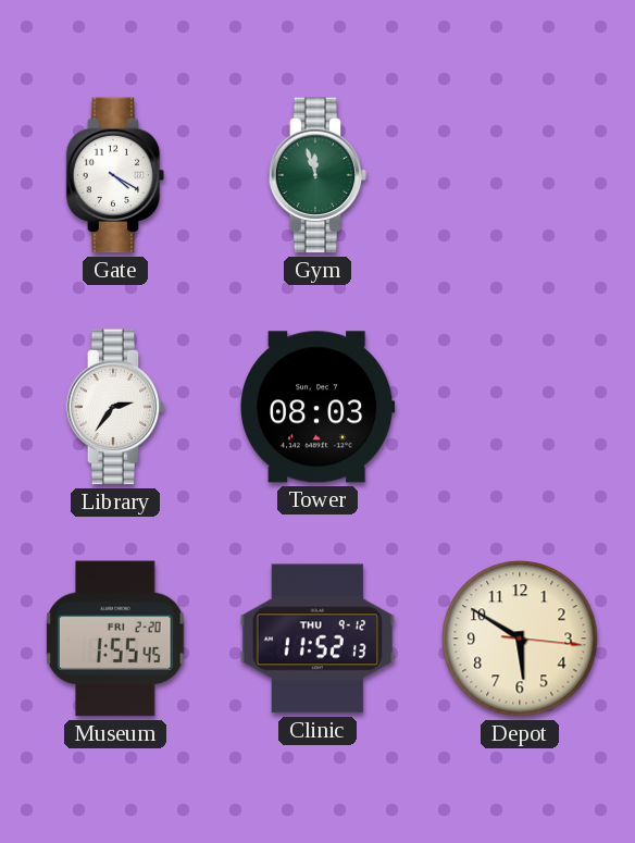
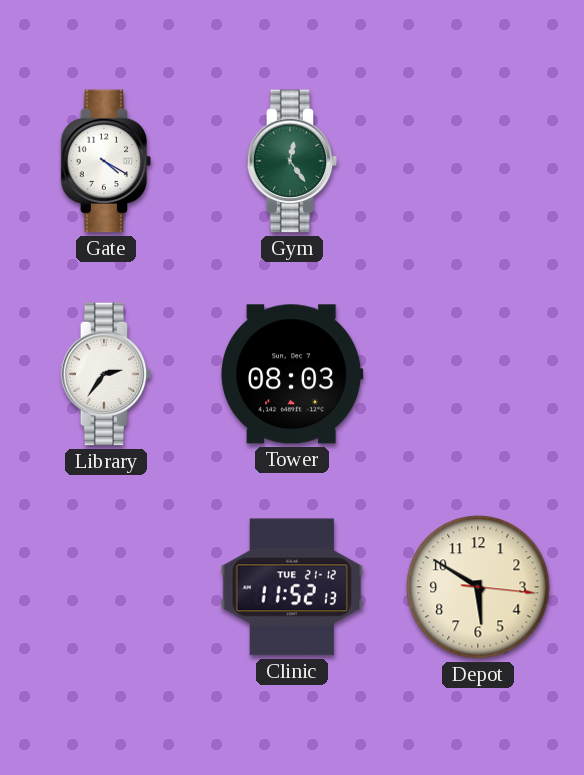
Gym: 11:57 -> 12:24 (292, 161)
Museum: 1:55 -> none (115, 639)
Clinic date: THU 9-12 -> TUE 21-12 (292, 587)
